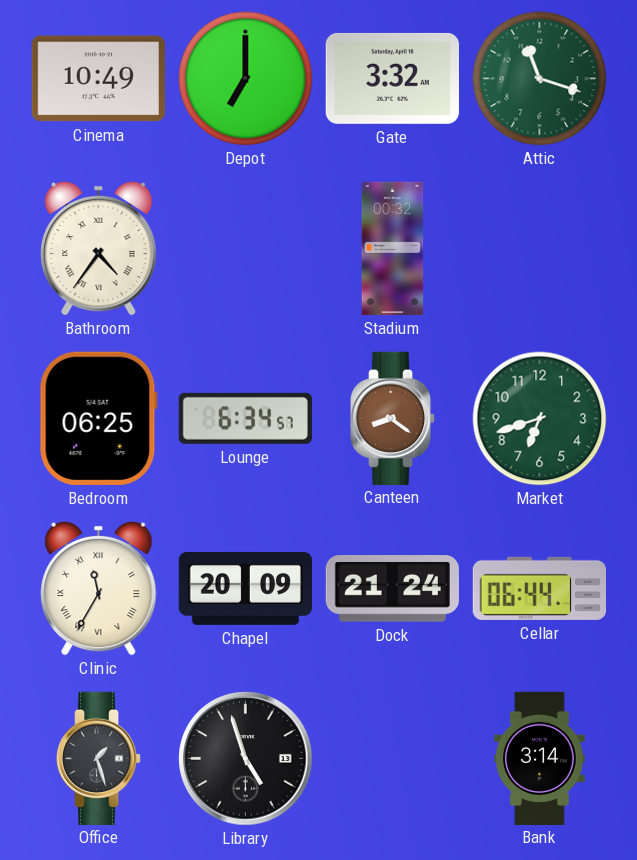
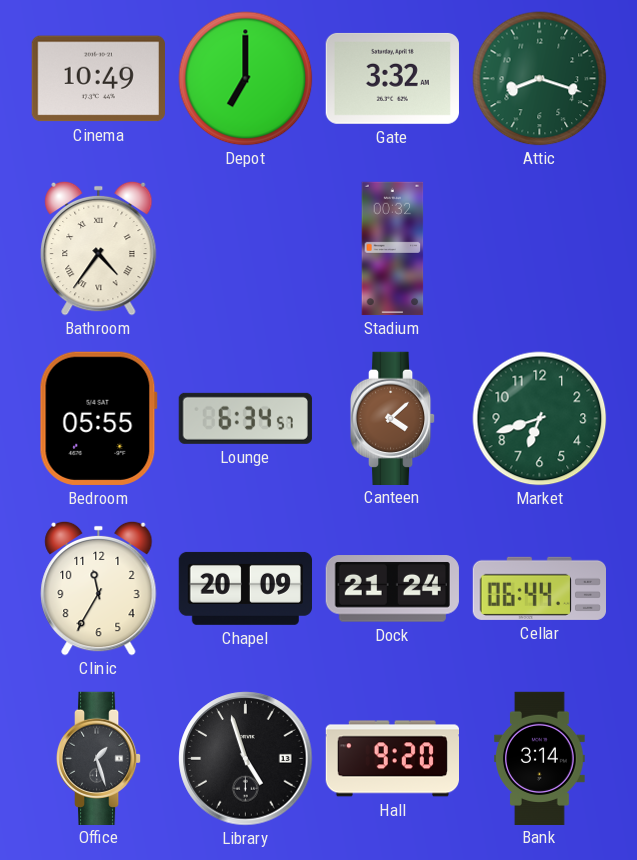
Attic: 11:18 -> 8:18 (540, 79)
Bedroom: 06:25 -> 05:55 (98, 418)
Canteen: 8:21 -> 4:08 (393, 418)
Clinic numerals: Roman -> Arabic (99, 588)
Hall: none -> 9:20 (392, 759)
